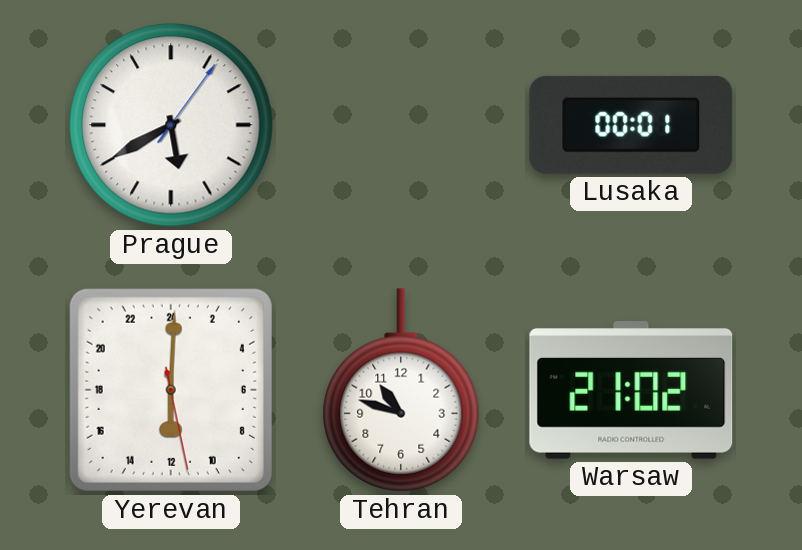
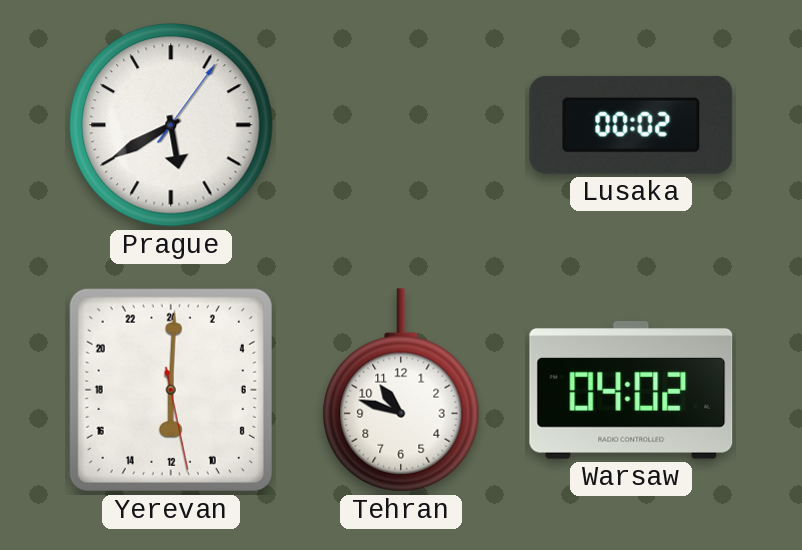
Lusaka: 00:01 -> 00:02 (631, 125)
Warsaw: 21:02 -> 04:02 (631, 391)
